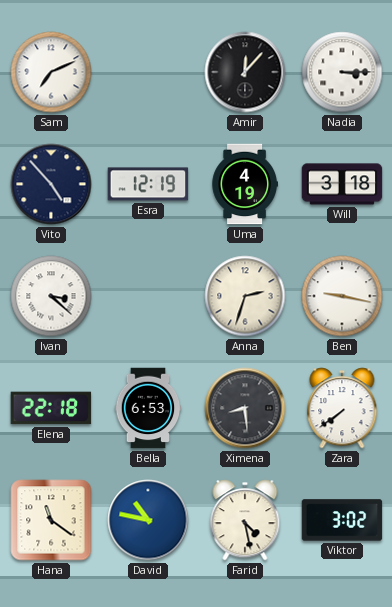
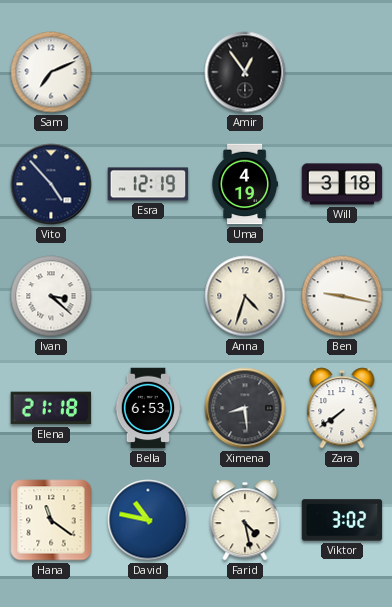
Amir: 12:07 -> 12:54 (245, 72)
Nadia: 3:15 -> none (342, 72)
Anna: 2:33 -> 4:33 (245, 296)
Elena: 22:18 -> 21:18 (51, 408)
